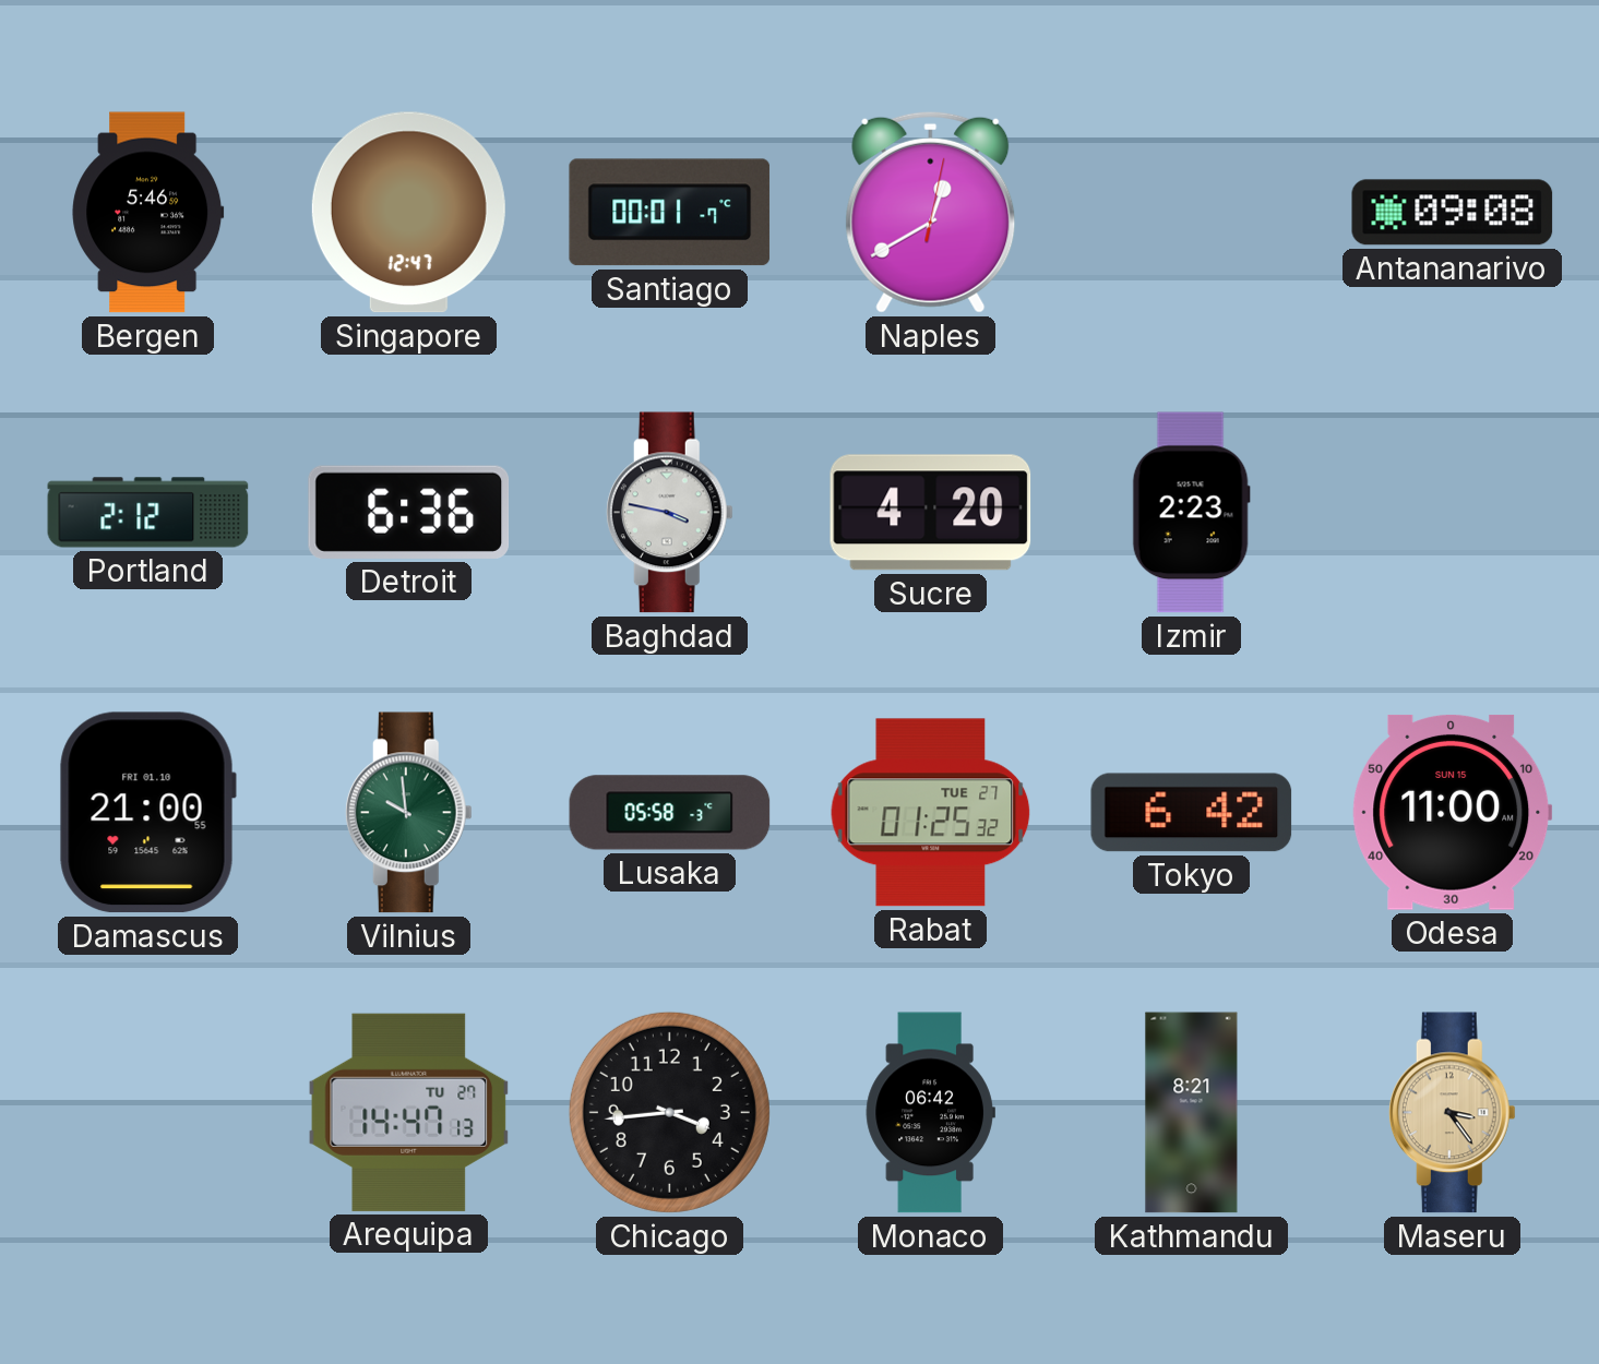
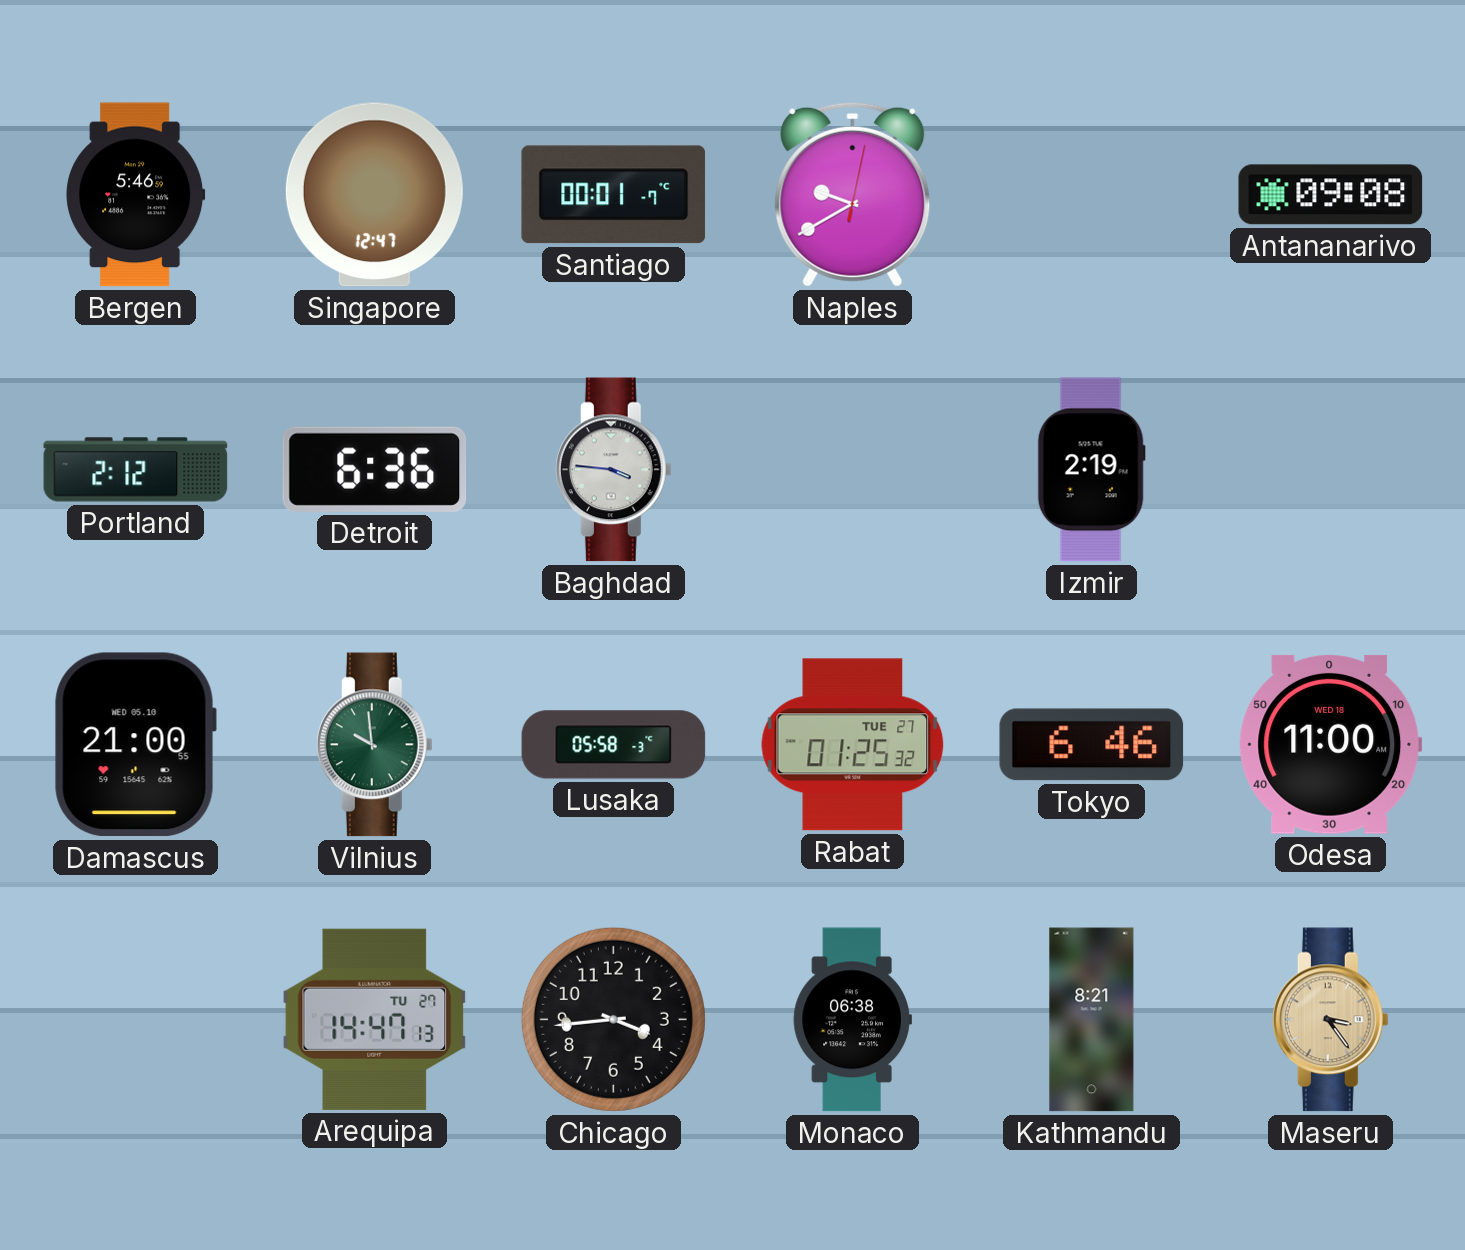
Naples: 12:40 -> 9:40 (853, 194)
Baghdad: 3:47 -> 3:46 (613, 470)
Sucre: 4:20 -> none (931, 513)
Izmir: 2:23 -> 2:19 (1091, 470)
Damascus date: FRI 01.10 -> WED 05.10 (135, 745)
Tokyo: 6:42 -> 6:46 (1092, 745)
Odesa date: SUN 15 -> WED 18 (1331, 744)
Monaco: 06:42 -> 06:38 (852, 1020)
